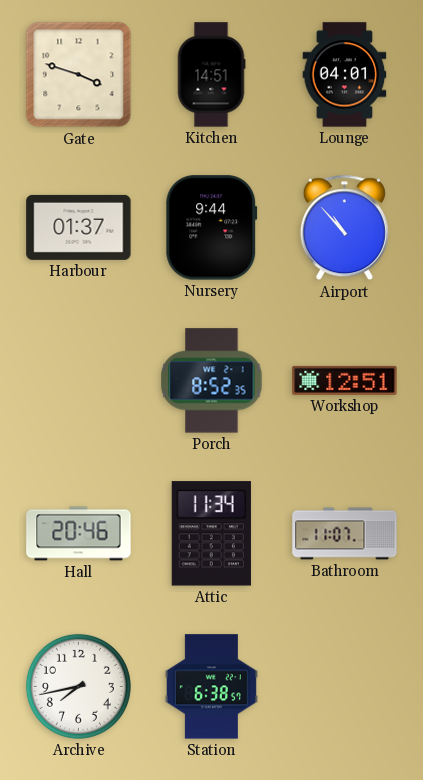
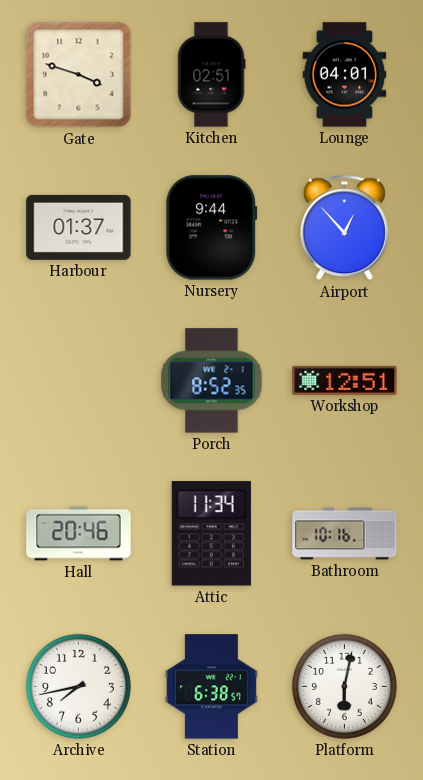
Kitchen: 14:51 -> 02:51 (211, 75)
Airport: 10:53 -> 12:53 (344, 228)
Bathroom: 11:07 -> 10:16 (345, 534)
Platform: none -> 6:02 (344, 686)
